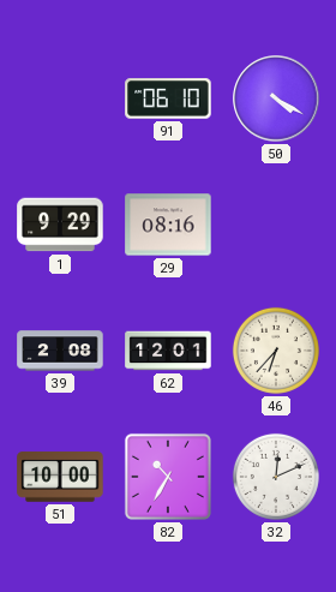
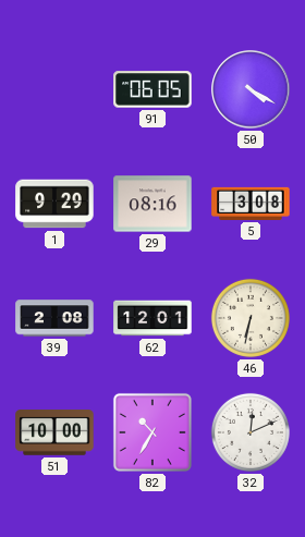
91: 06:10 -> 06:05 (152, 89)
5: none -> 3:08 (251, 204)
46: 6:37 -> 6:32 (251, 318)
